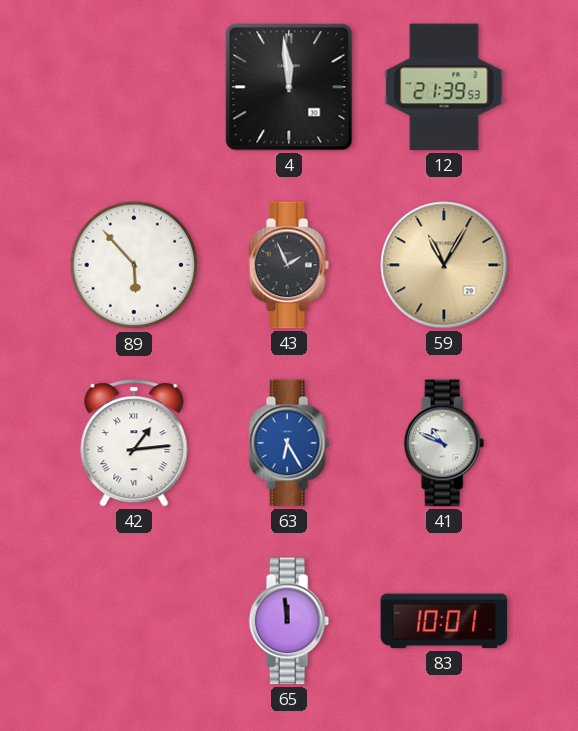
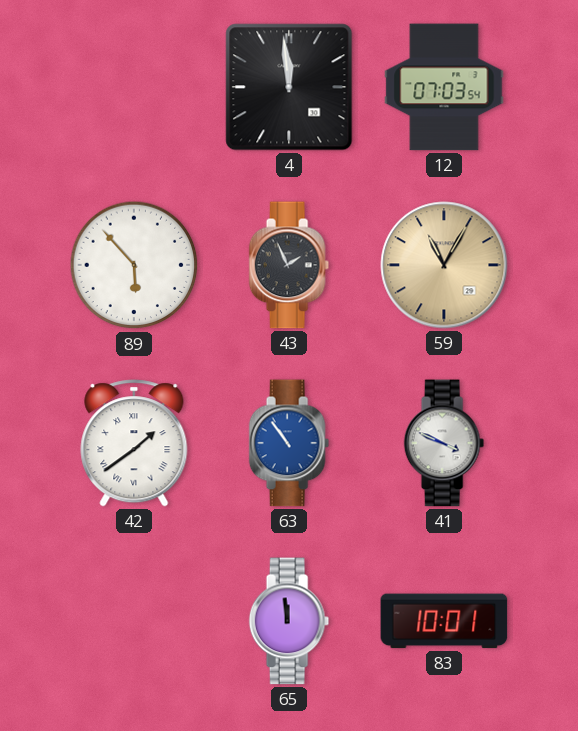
12: 21:39 -> 07:03 (444, 87)
42: 1:14 -> 1:39 (134, 443)
63: 6:25 -> 10:54 (289, 443)
41: 10:49 -> 3:49 (444, 443)
